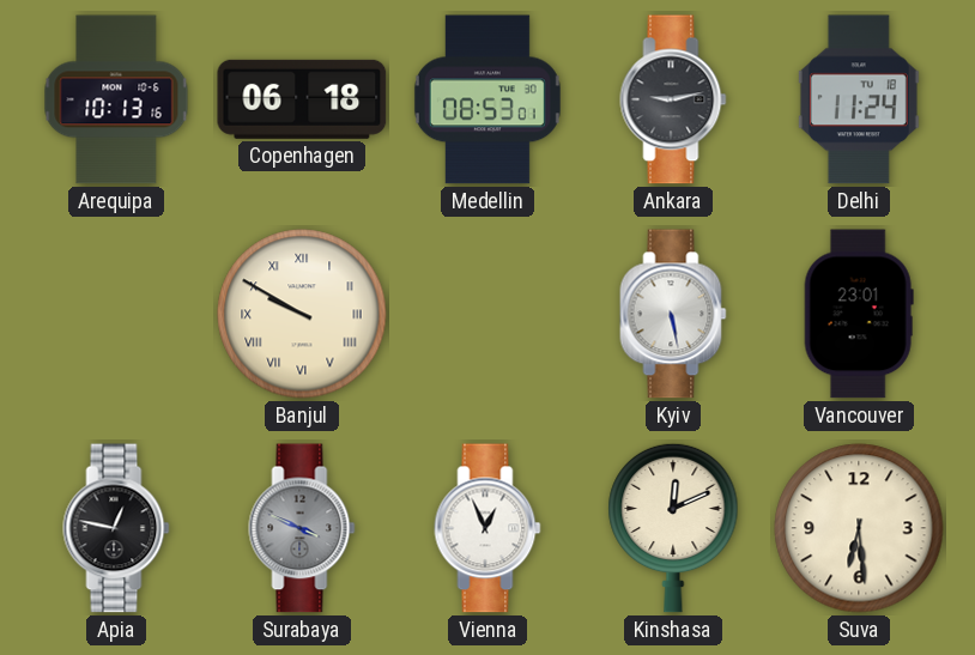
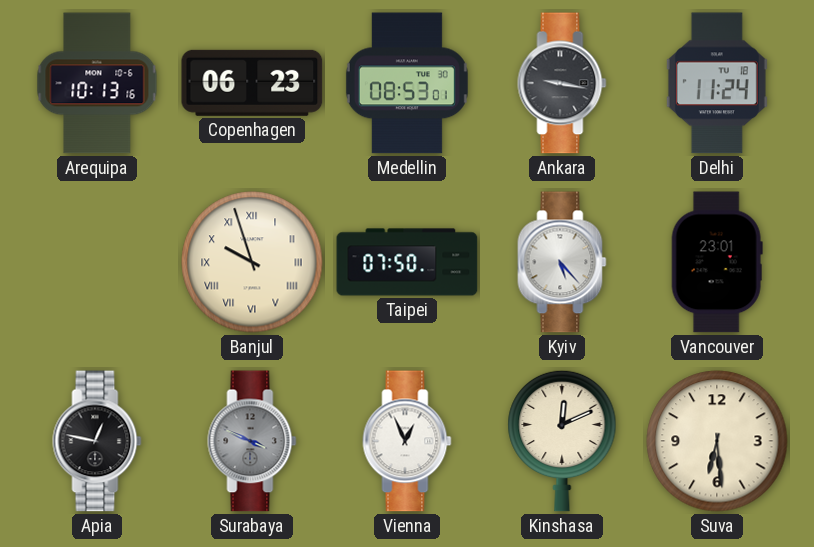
Copenhagen: 06:18 -> 06:23 (252, 83)
Ankara: 9:13 -> 9:17 (562, 83)
Banjul: 9:50 -> 9:57 (252, 262)
Taipei: none -> 07:50 (407, 262)
Kyiv: 5:28 -> 5:23 (562, 262)
